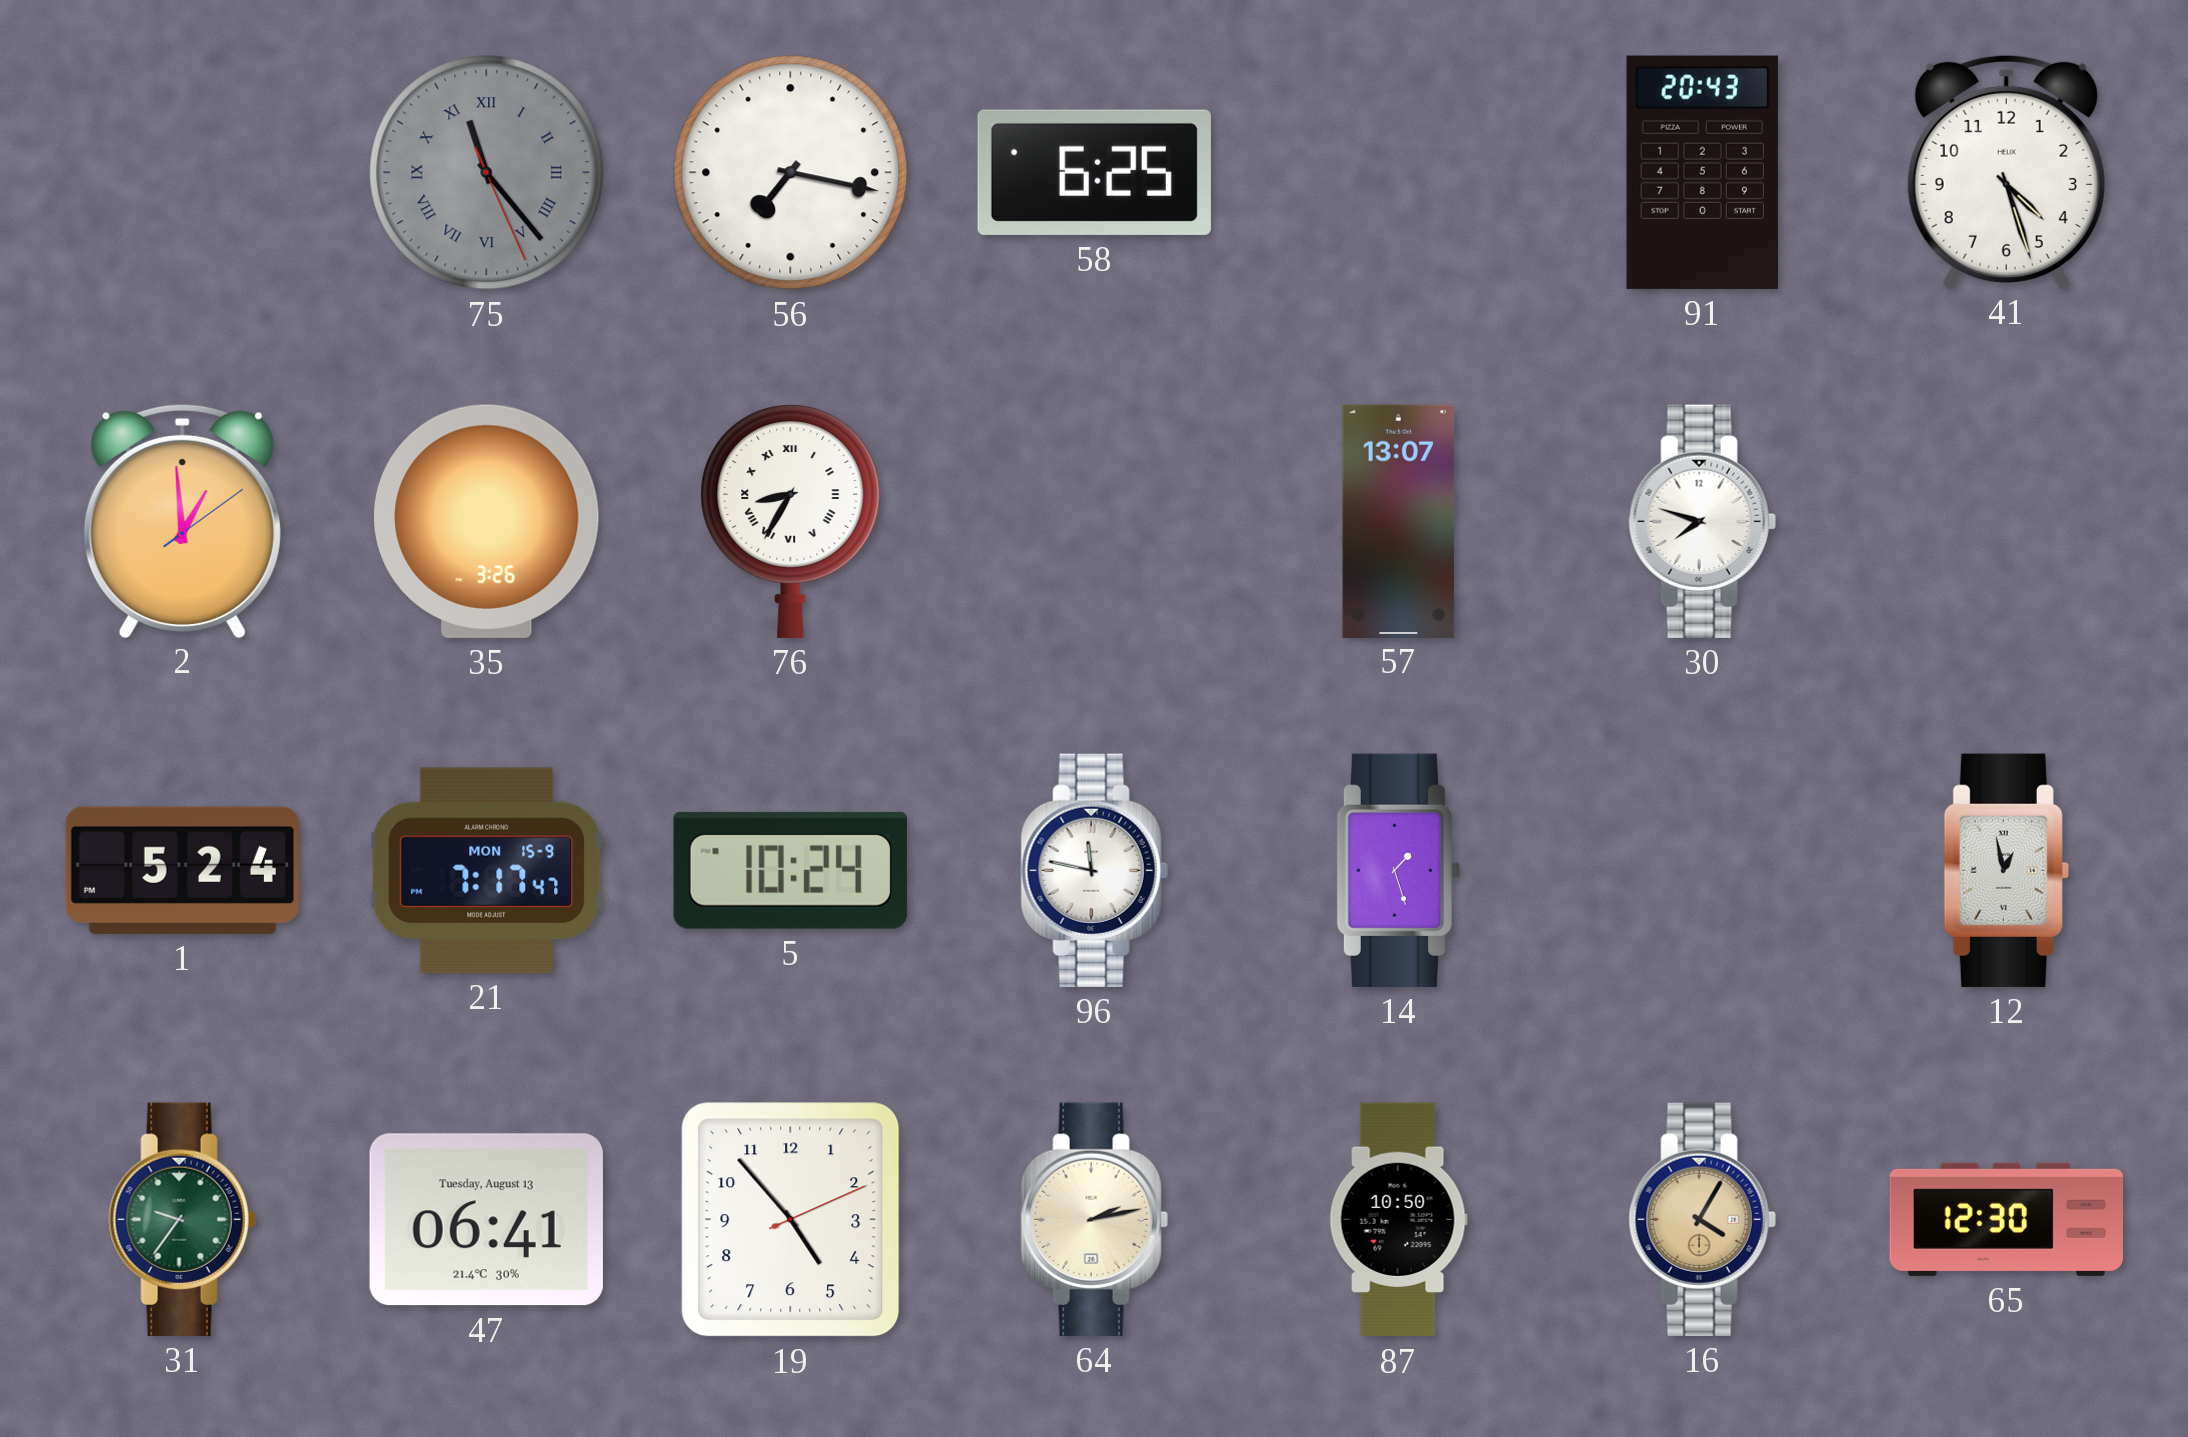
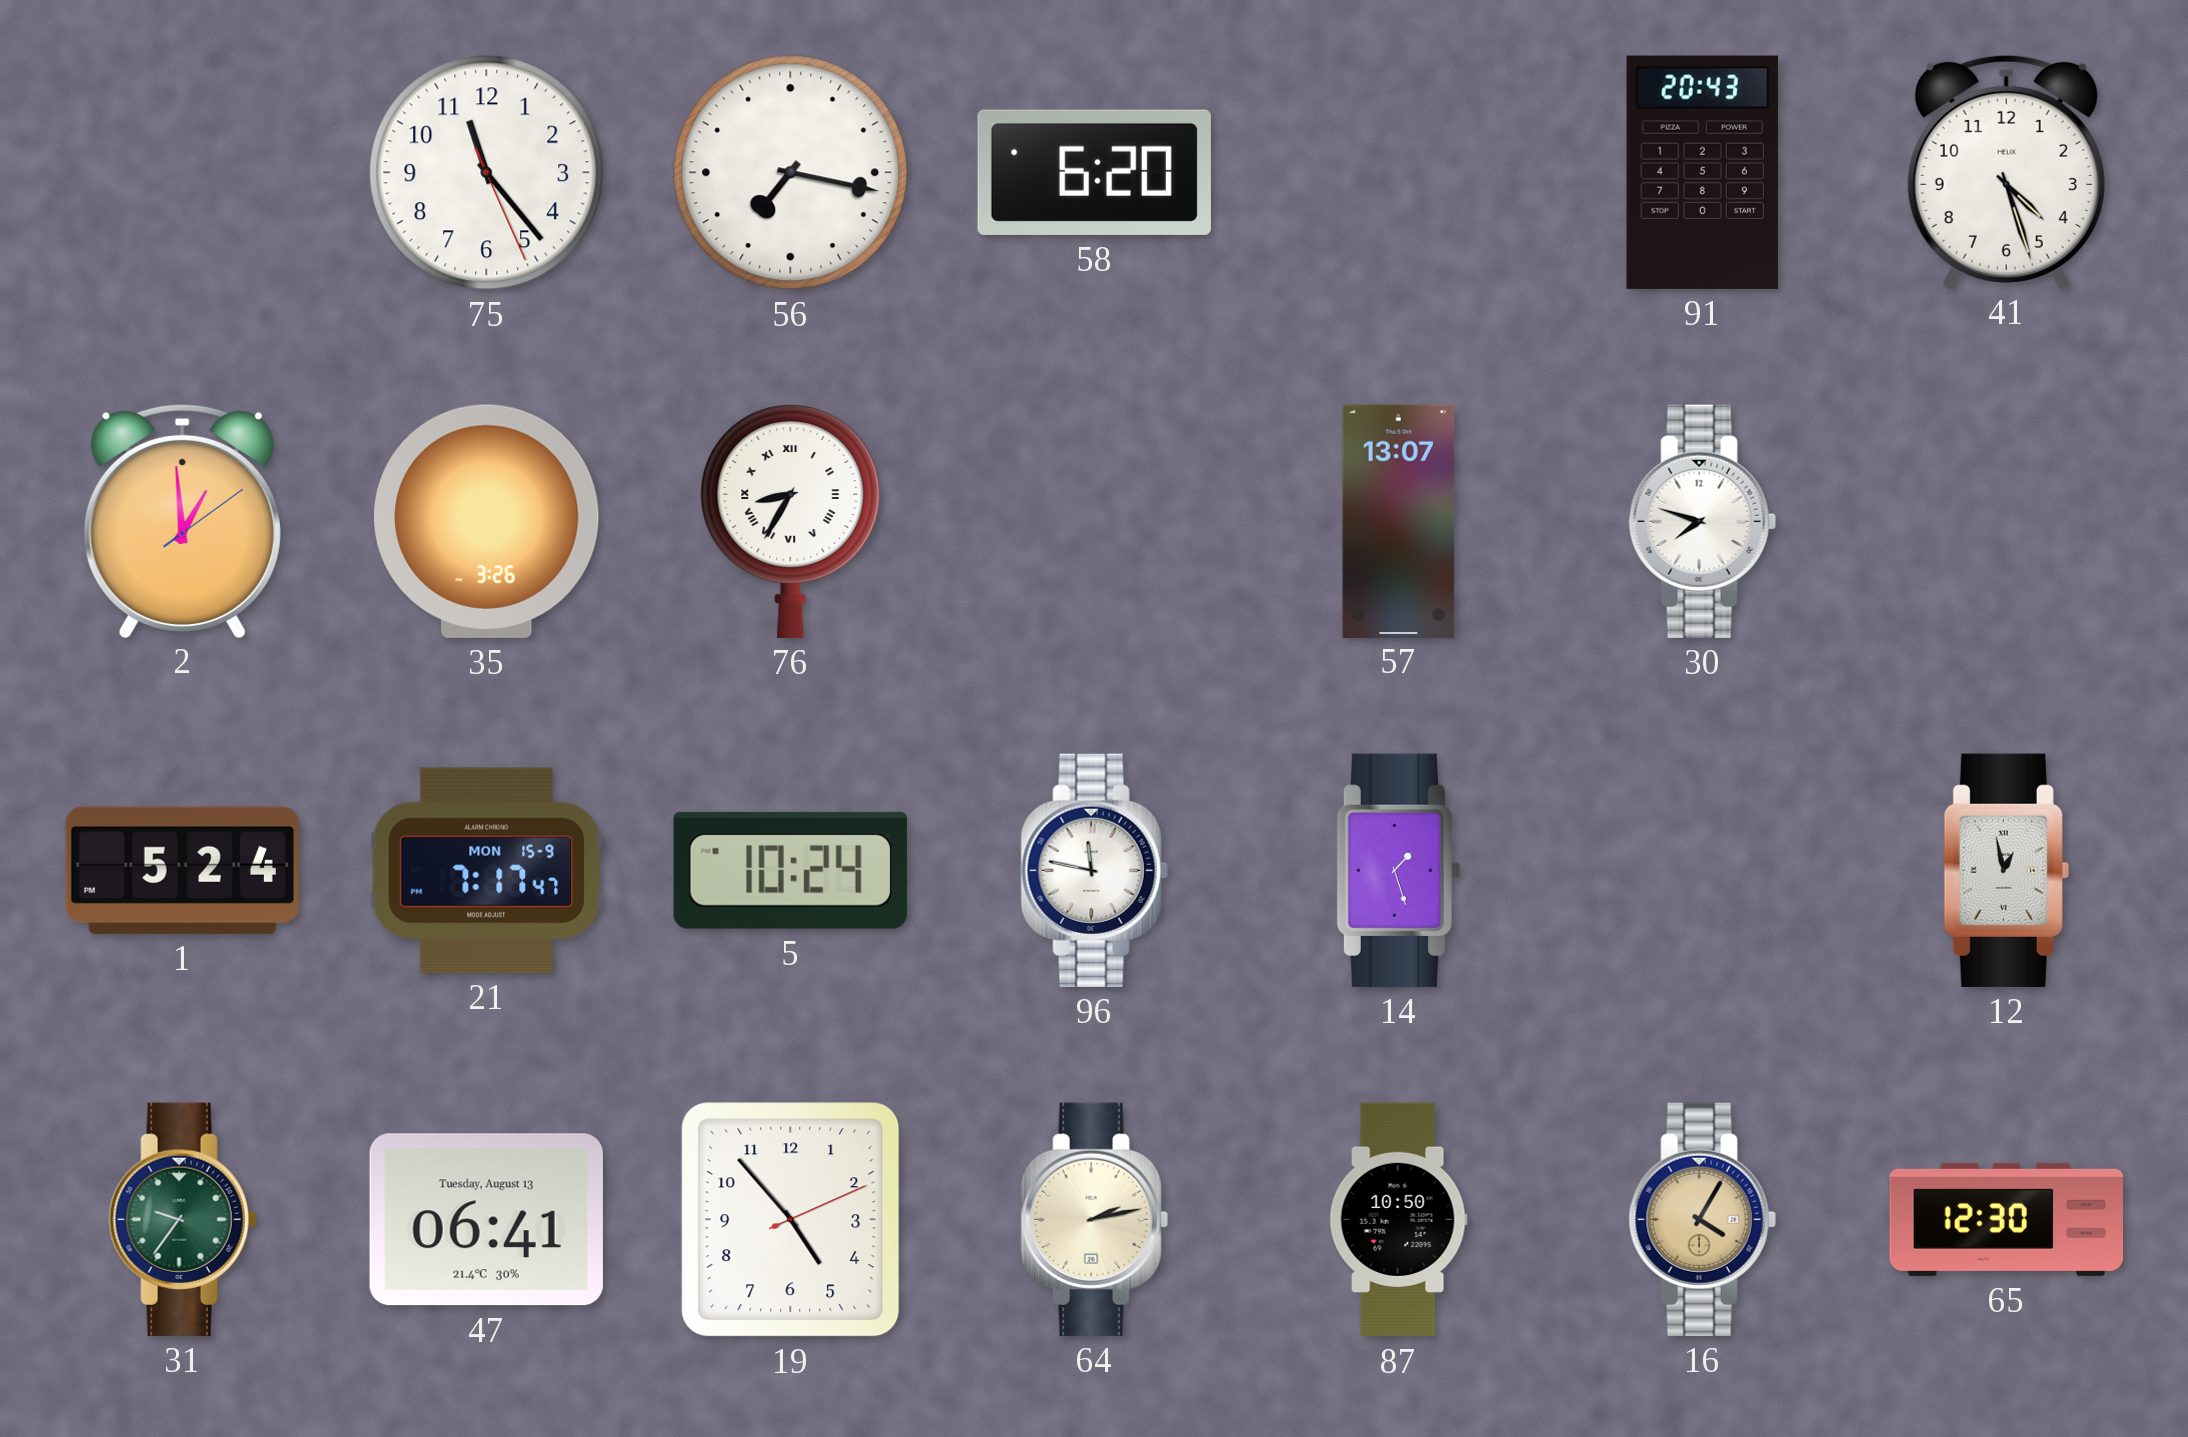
75 dial: grey -> white (487, 173)
75 numerals: Roman -> Arabic (487, 173)
58: 6:25 -> 6:20 (1094, 172)
